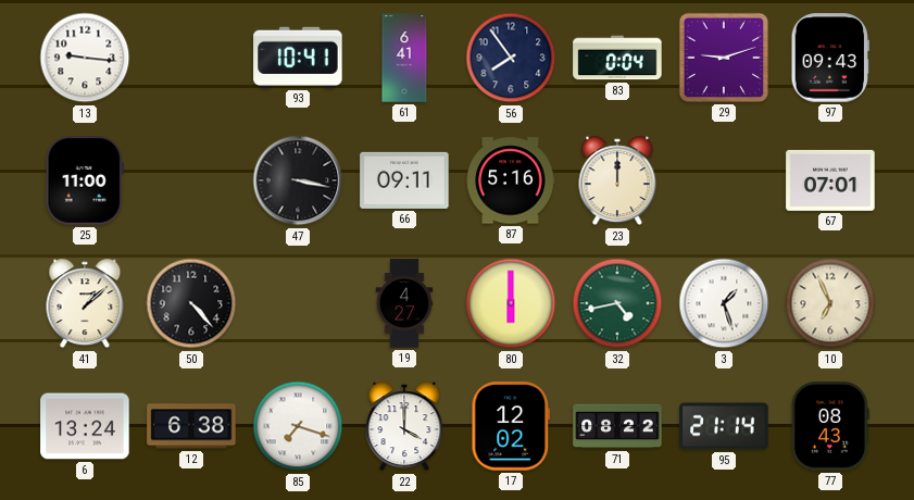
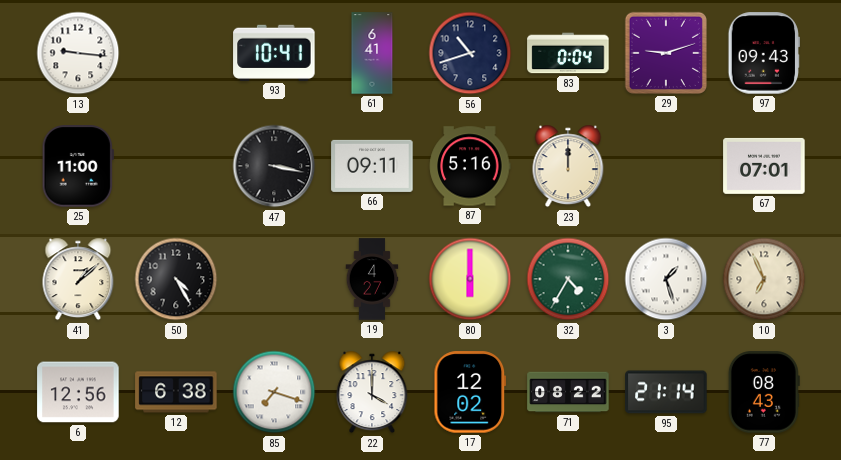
56: 7:54 -> 10:42 (470, 53)
50: 4:23 -> 4:25 (176, 279)
32: 4:43 -> 4:35 (568, 279)
6: 13:24 -> 12:56 (78, 392)
